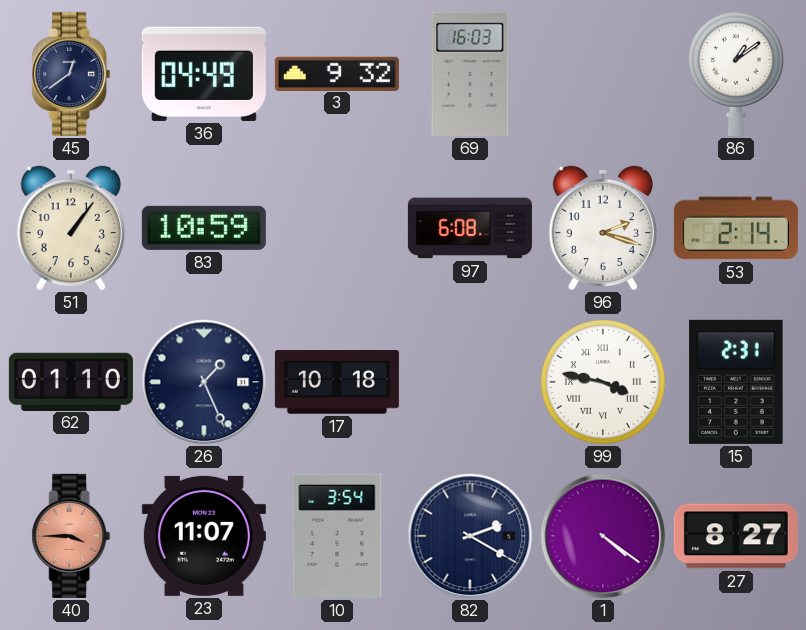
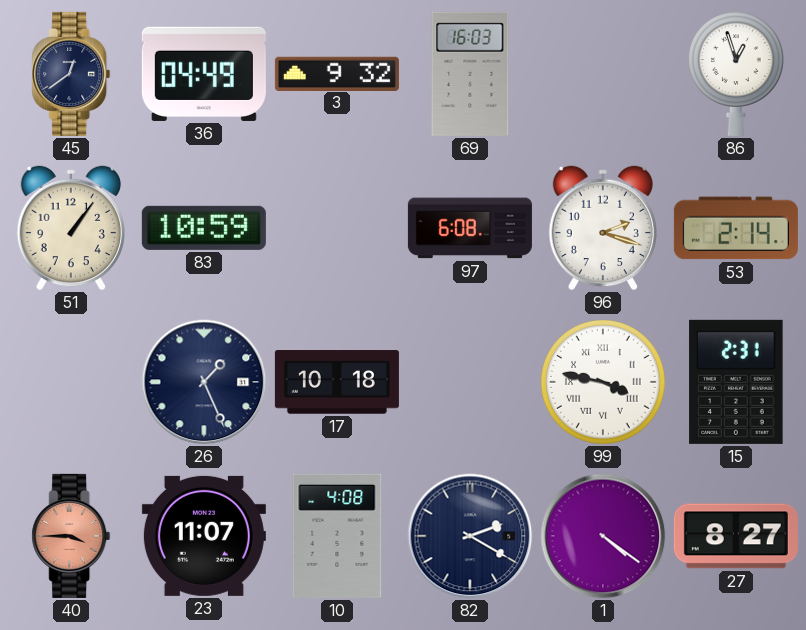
86: 1:09 -> 12:57 (736, 74)
62: 01:10 -> none (71, 381)
10: 3:54 -> 4:08 (337, 536)
